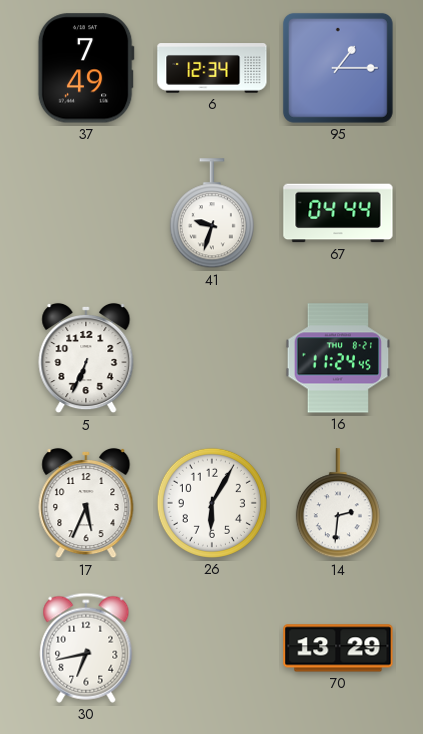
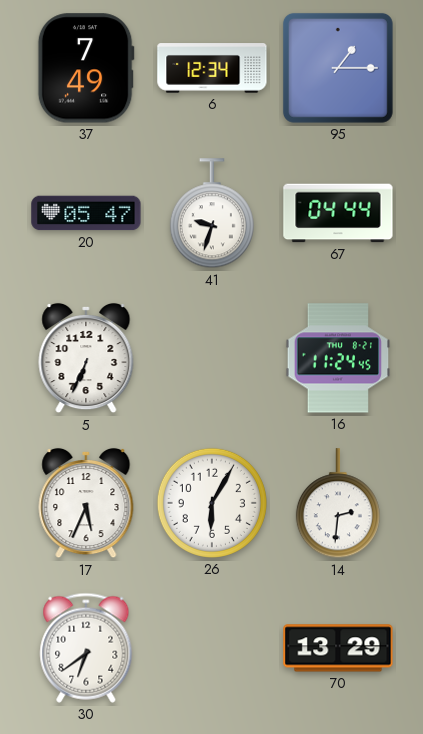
20: none -> 05:47 (86, 213)
30: 6:43 -> 6:39 (86, 648)
